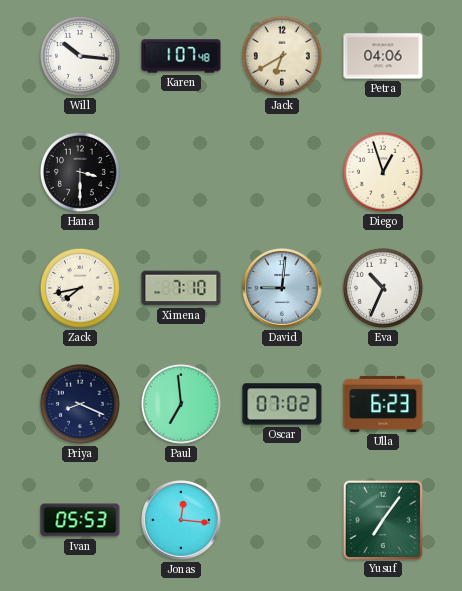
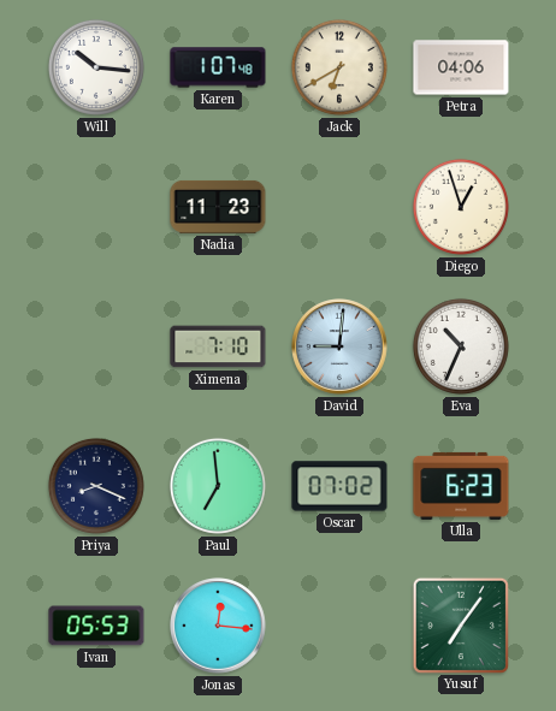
Hana: 3:30 -> none (80, 172)
Nadia: none -> 11:23 (218, 207)
Zack: 7:43 -> none (80, 288)
